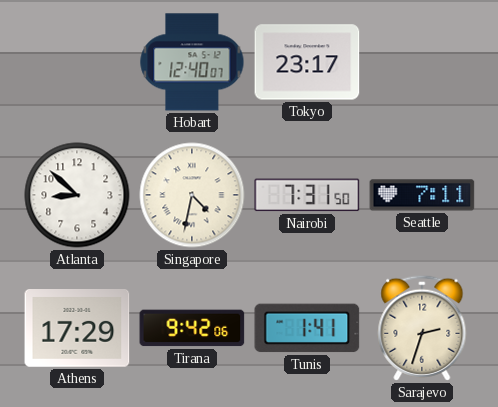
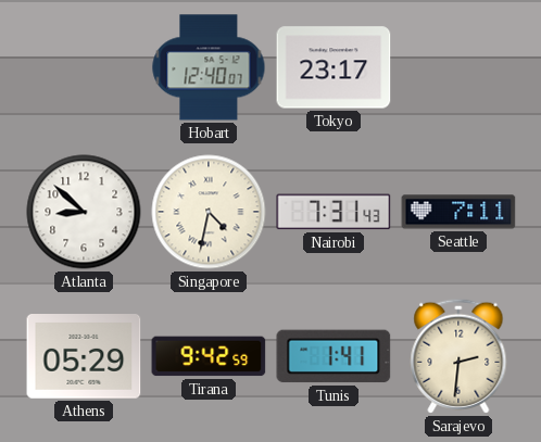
Nairobi: 7:31:50 -> 7:31:43 (334, 212)
Athens: 17:29 -> 05:29 (84, 357)
Tirana: 9:42:06 -> 9:42:59 (209, 356)
Sarajevo: 2:33 -> 2:31 (458, 356)
